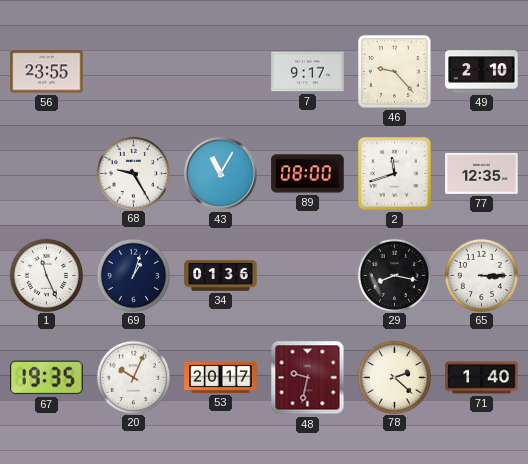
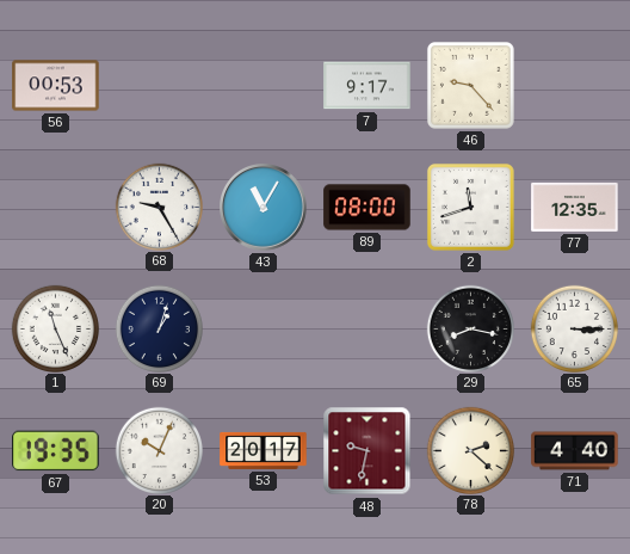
56: 23:55 -> 00:53 (56, 86)
49: 2:10 -> none (482, 72)
34: 01:36 -> none (221, 276)
71: 1:40 -> 4:40 (575, 451)
